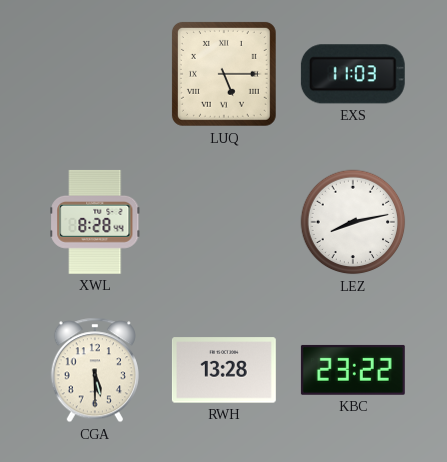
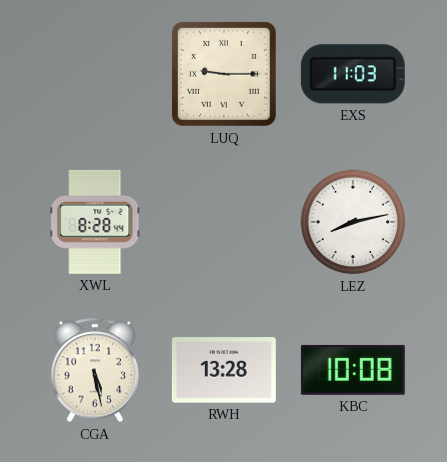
LUQ: 5:15 -> 9:15 (224, 74)
CGA: 5:30 -> 5:28 (95, 370)
KBC: 23:22 -> 10:08 (353, 370)
